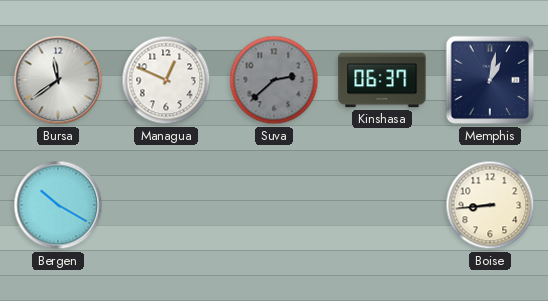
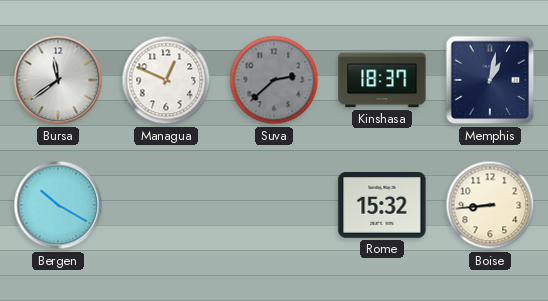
Kinshasa: 06:37 -> 18:37 (382, 80)
Rome: none -> 15:32 (382, 206)
